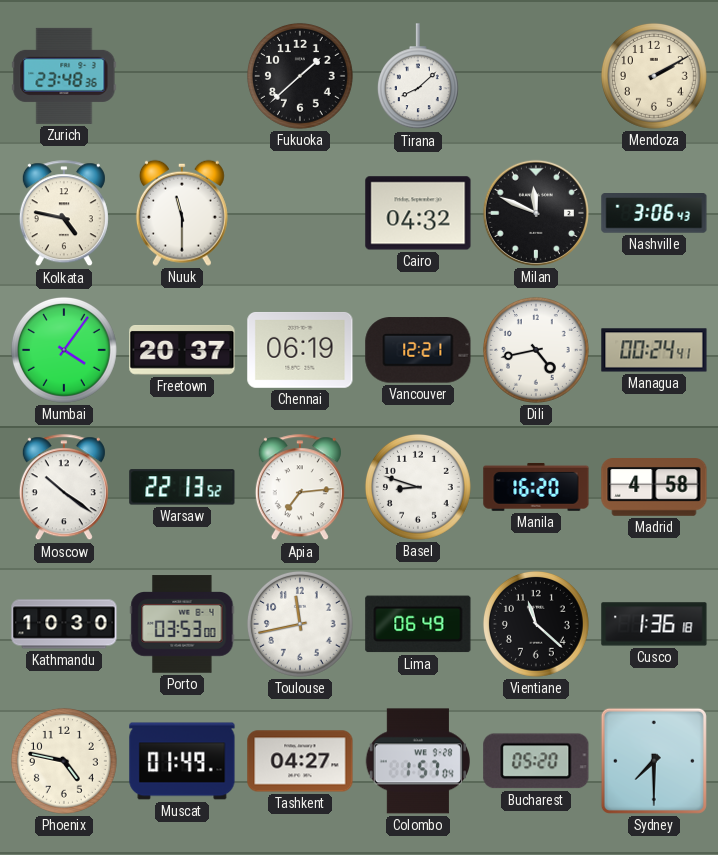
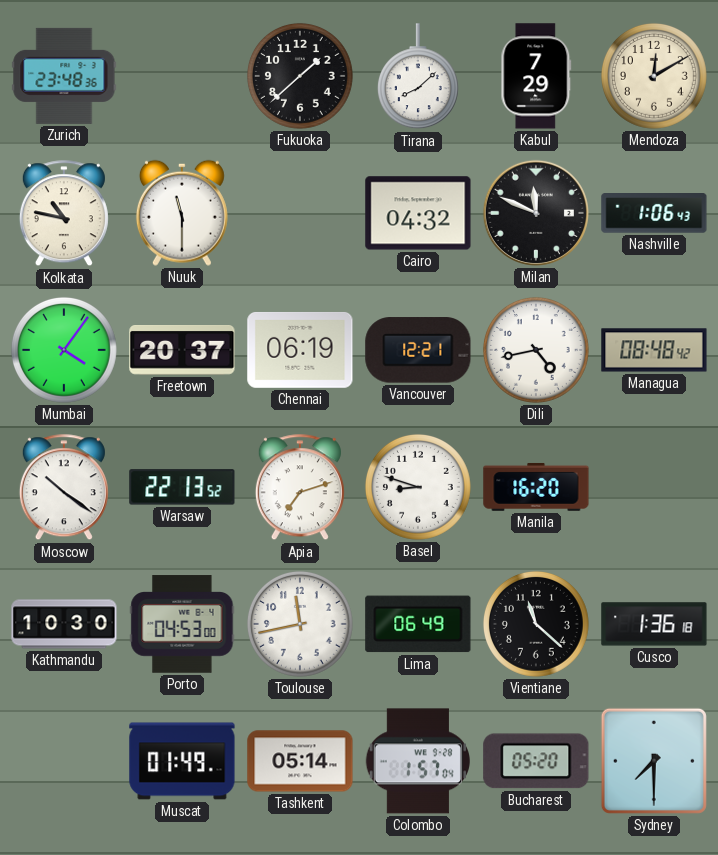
Kabul: none -> 7:29 (536, 76)
Mendoza: 2:10 -> 12:10 (654, 76)
Kolkata: 4:47 -> 10:47 (64, 214)
Nashville: 3:06 -> 1:06 (654, 213)
Managua: 00:24 -> 08:48 (654, 350)
Apia: 7:14 -> 7:12 (300, 488)
Madrid: 4:58 -> none (654, 487)
Porto: 03:53 -> 04:53 (182, 624)
Phoenix: 4:47 -> none (64, 761)
Tashkent: 04:27 -> 05:14 (300, 761)
